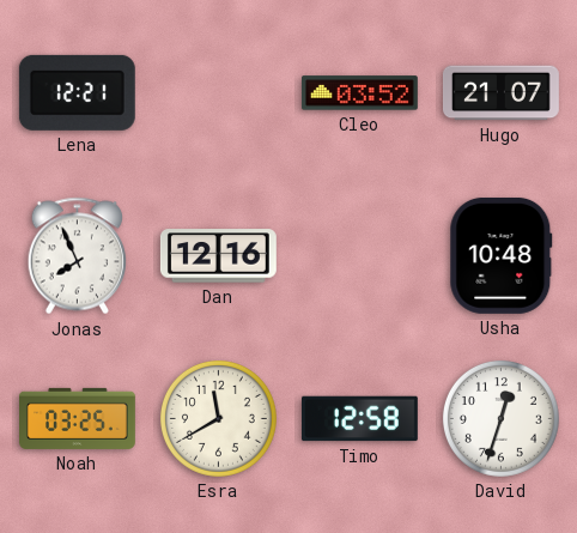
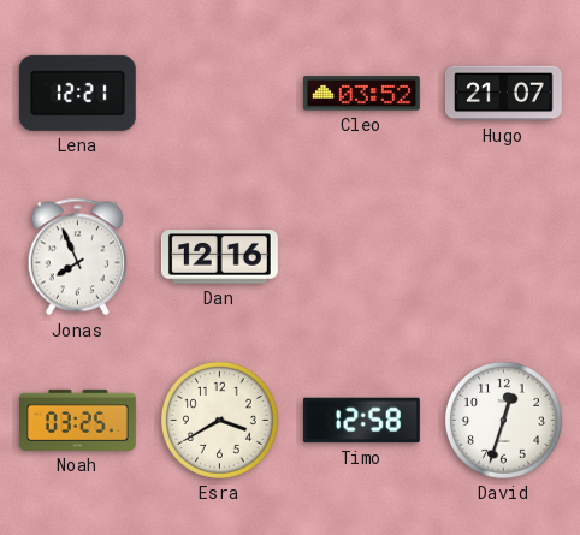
Usha: 10:48 -> none (502, 255)
Esra: 11:40 -> 3:40 (219, 420)
